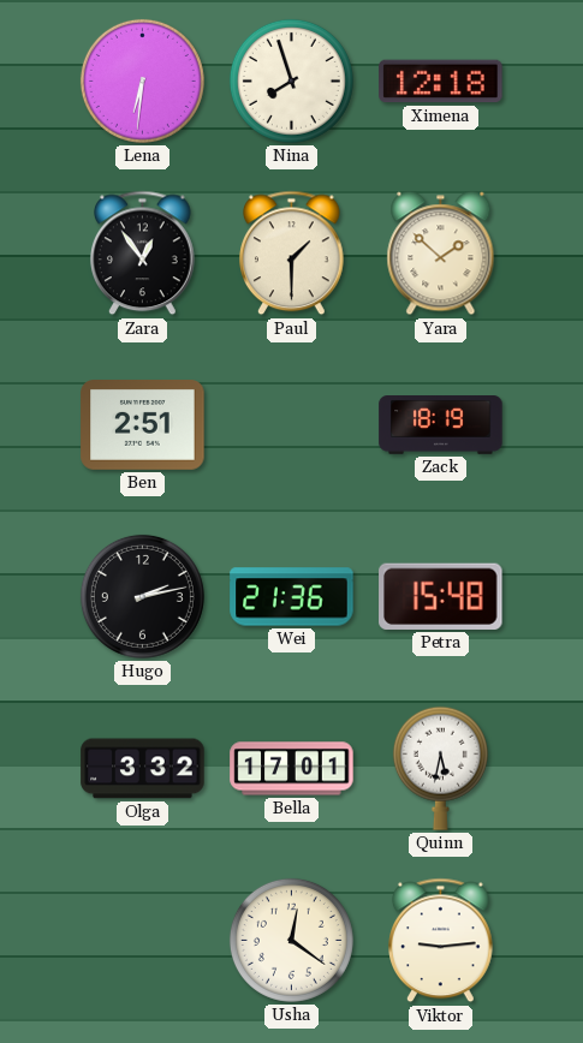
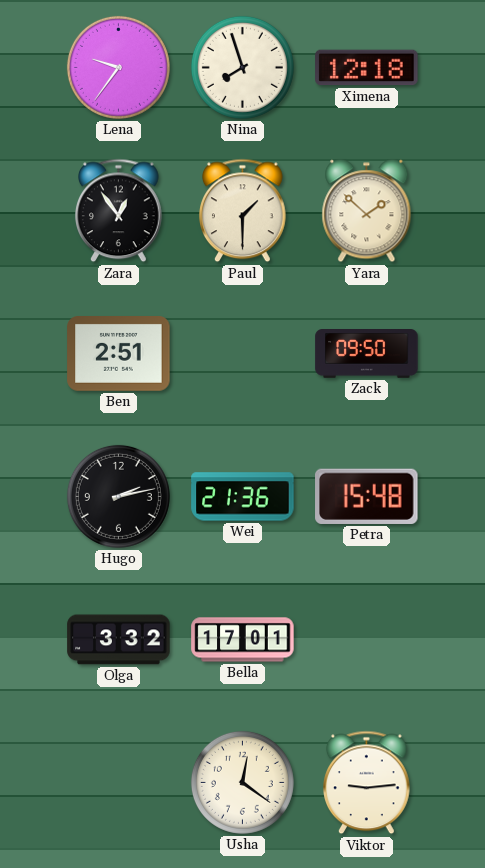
Lena: 6:31 -> 9:36 (118, 67)
Zack: 18:19 -> 09:50 (367, 354)
Quinn: 5:32 -> none (440, 768)
